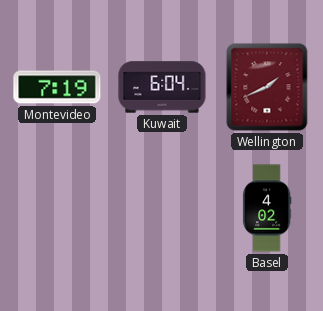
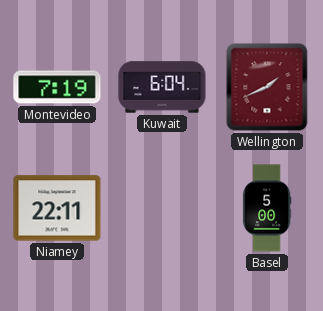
Niamey: none -> 22:11 (57, 208)
Basel: 4:02 -> 5:00 (267, 208)
